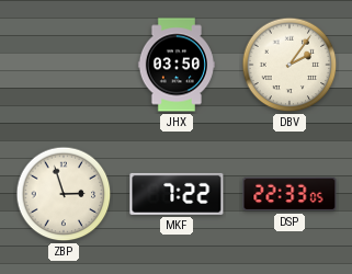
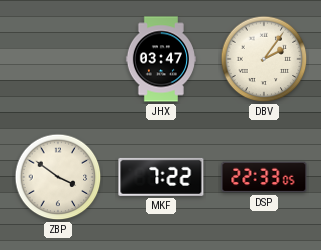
JHX: 03:50 -> 03:47 (161, 59)
ZBP: 2:57 -> 3:51 (58, 177)
